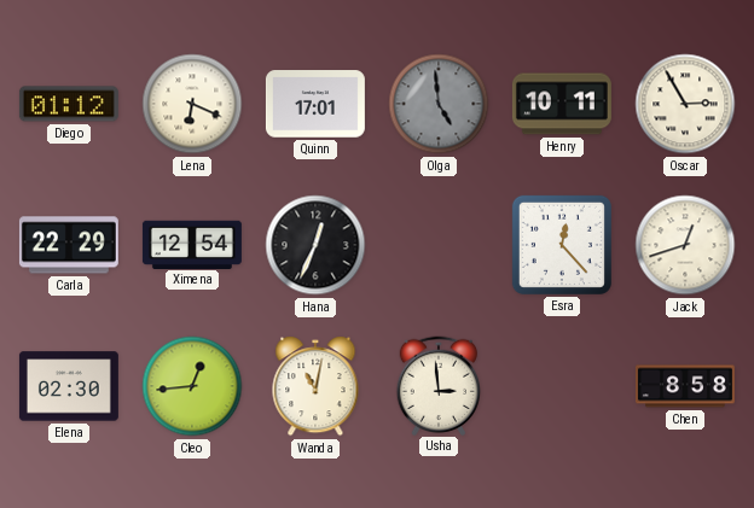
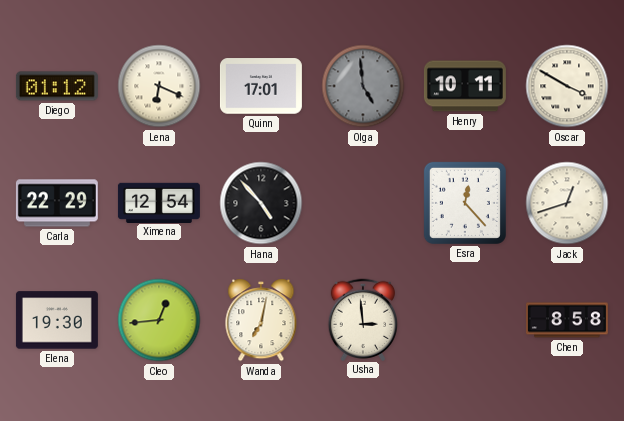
Oscar: 2:55 -> 3:50 (567, 86)
Hana: 12:34 -> 4:53 (261, 203)
Elena: 02:30 -> 19:30 (57, 320)
Wanda: 11:02 -> 7:02 (261, 320)
